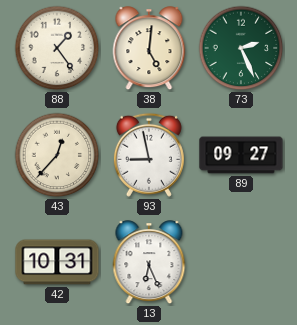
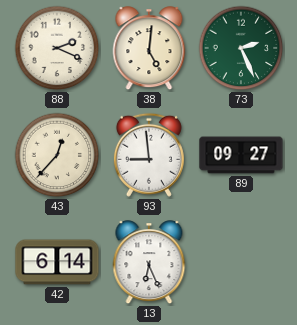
88: 1:24 -> 2:19 (57, 48)
93: 8:58 -> 8:59 (149, 155)
42: 10:31 -> 6:14 (57, 262)
